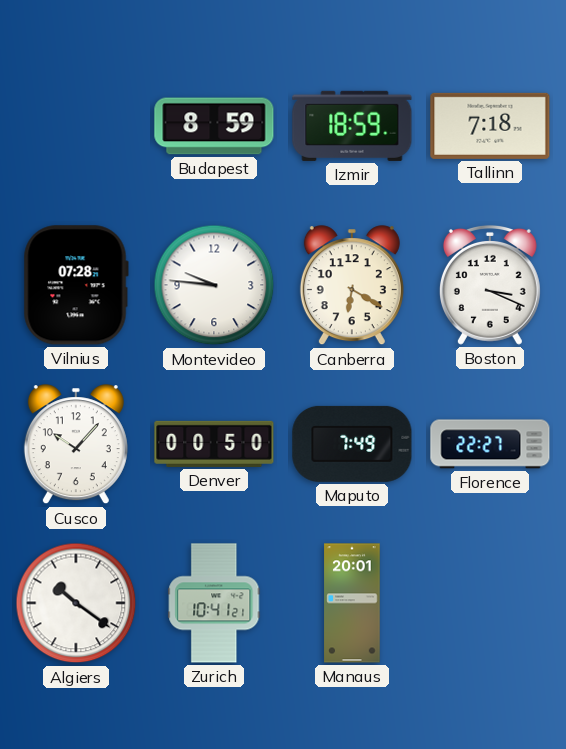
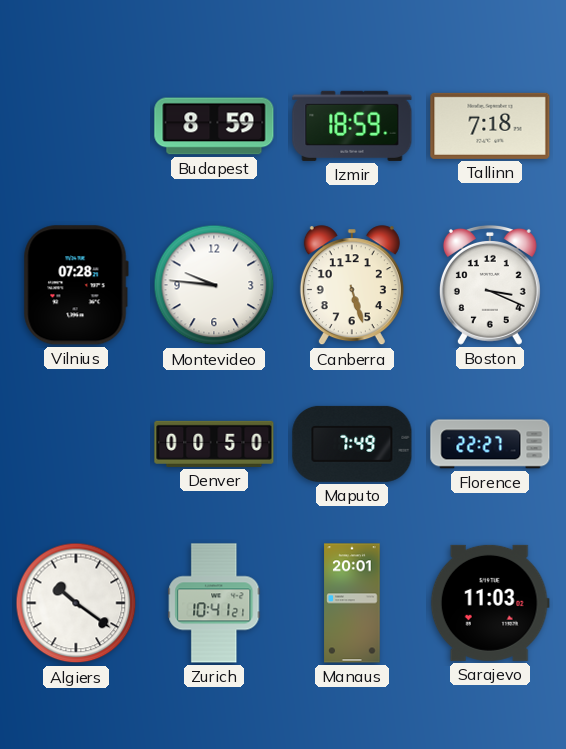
Canberra: 6:20 -> 5:27 (352, 286)
Cusco: 10:07 -> none (76, 445)
Sarajevo: none -> 11:03 (490, 603)
